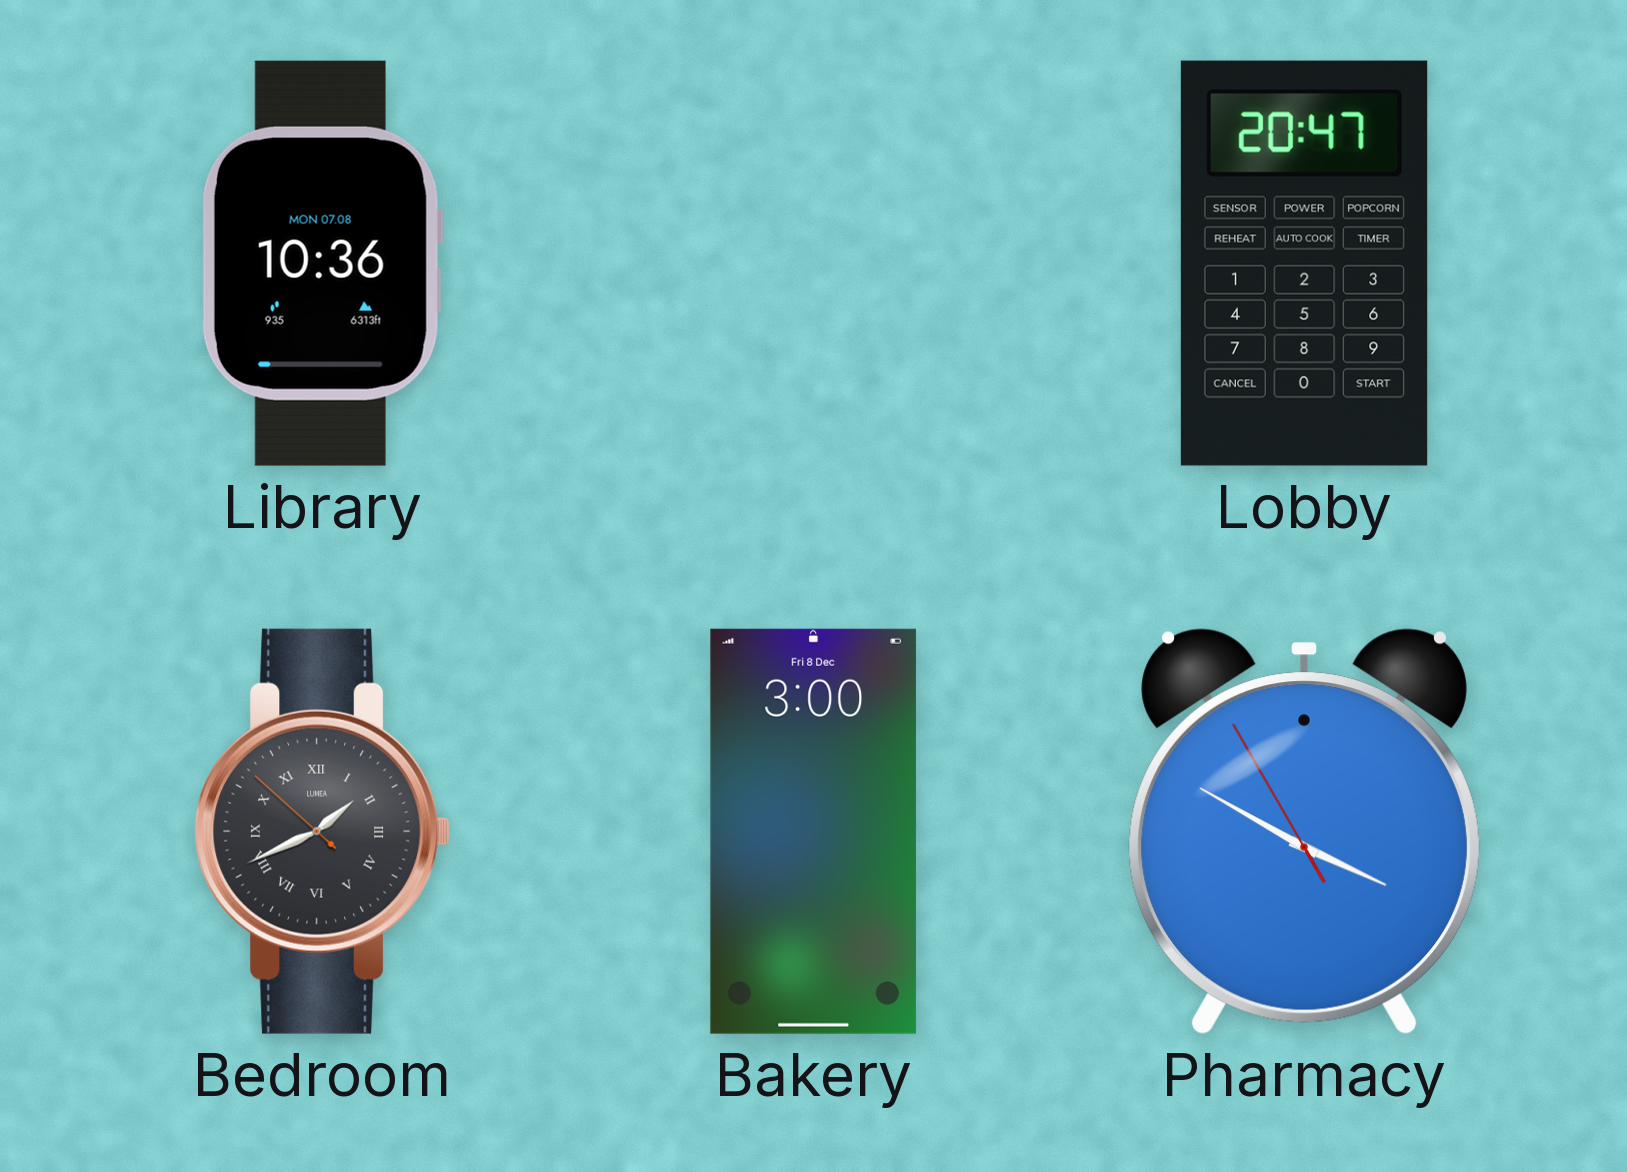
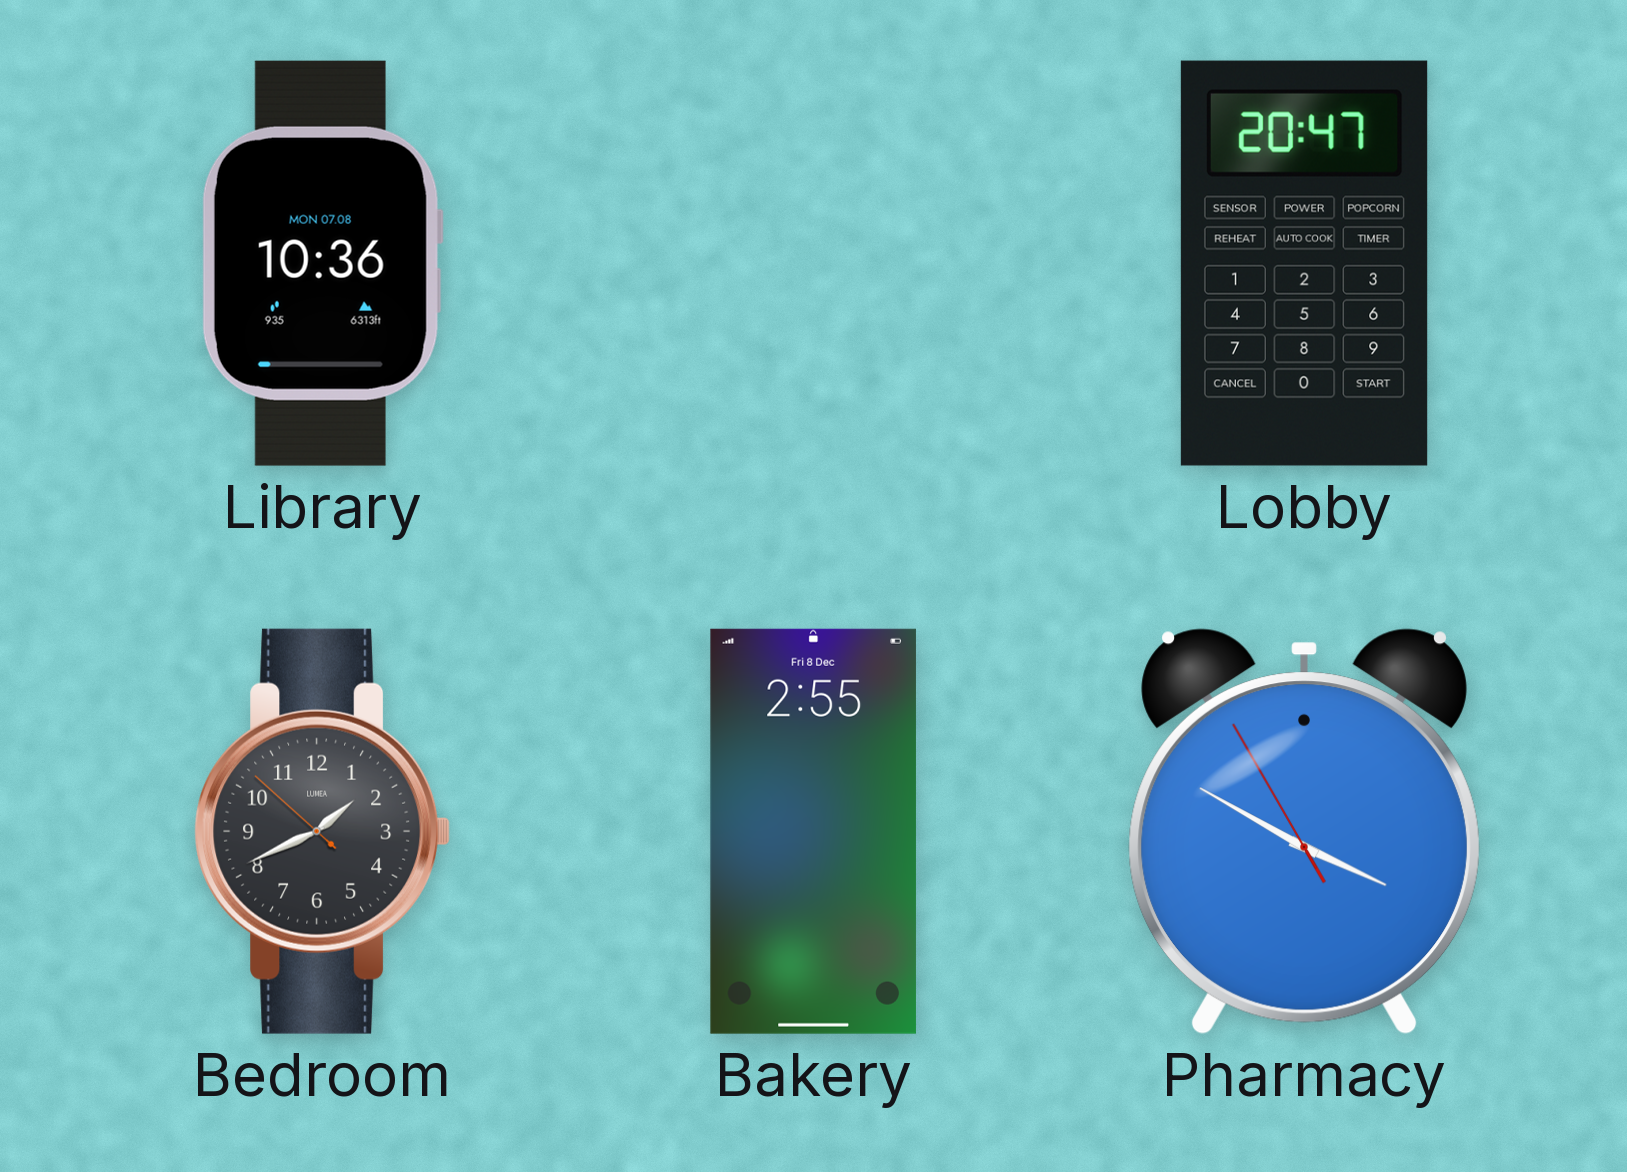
Bedroom numerals: Roman -> Arabic (323, 831)
Bakery: 3:00 -> 2:55 (813, 831)
